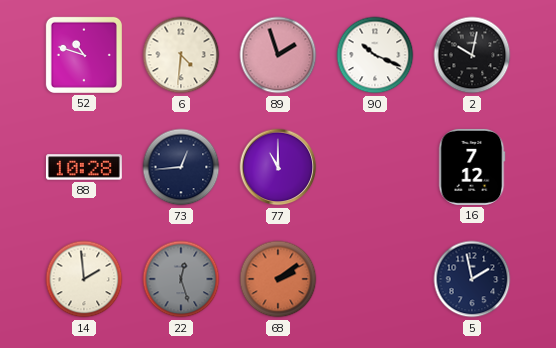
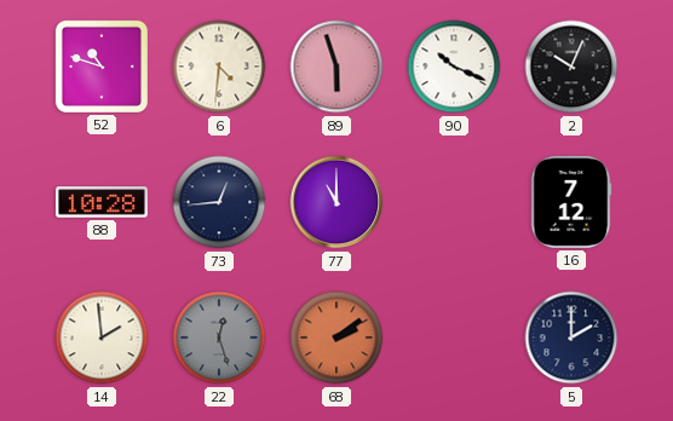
89: 1:57 -> 5:57 (336, 67)
2: 10:02 -> 10:04 (571, 67)
5: 1:58 -> 2:00 (571, 338)
